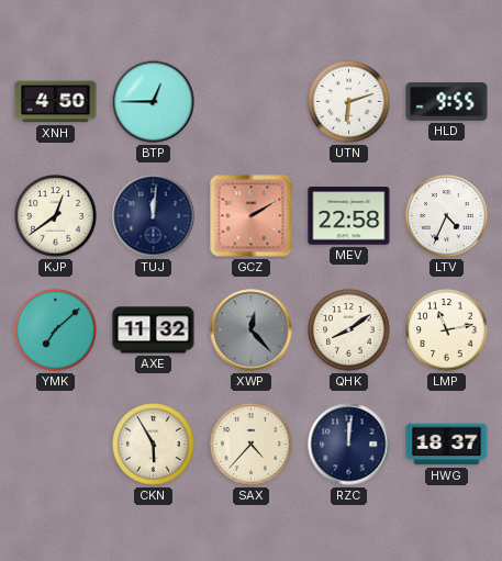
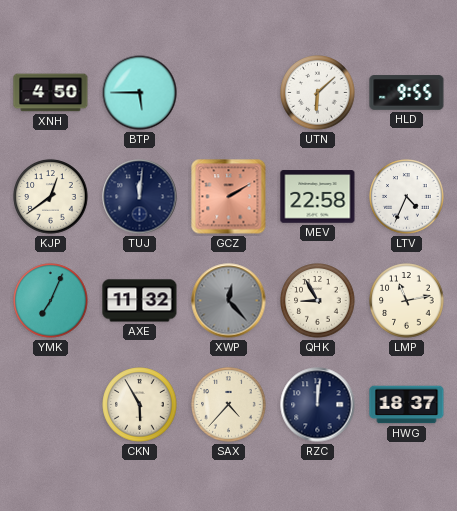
BTP: 12:45 -> 5:45 (140, 93)
UTN: 6:12 -> 6:08 (318, 93)
YMK: 7:08 -> 7:04 (51, 301)
QHK: 8:09 -> 8:55 (318, 301)
